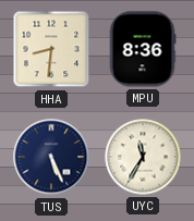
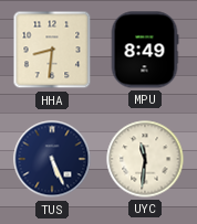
MPU: 8:36 -> 8:49 (145, 50)
UYC: 11:35 -> 11:31 (145, 159)
